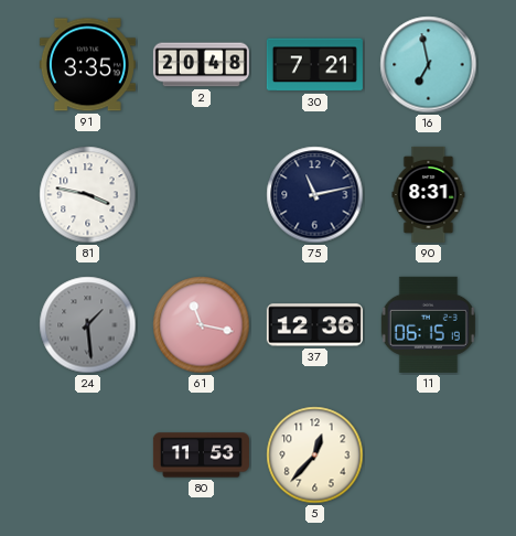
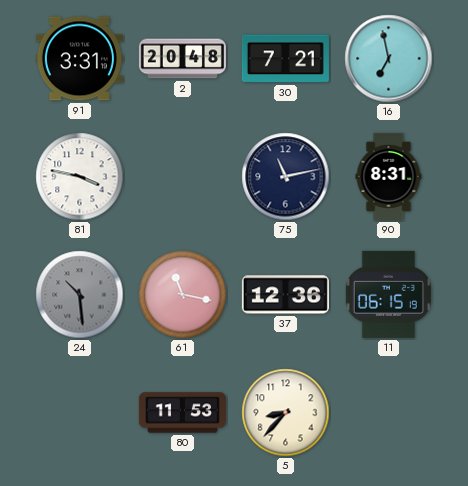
91: 3:35 -> 3:31 (79, 59)
24: 1:29 -> 10:29 (80, 295)
5: 12:37 -> 8:37 (286, 413)
